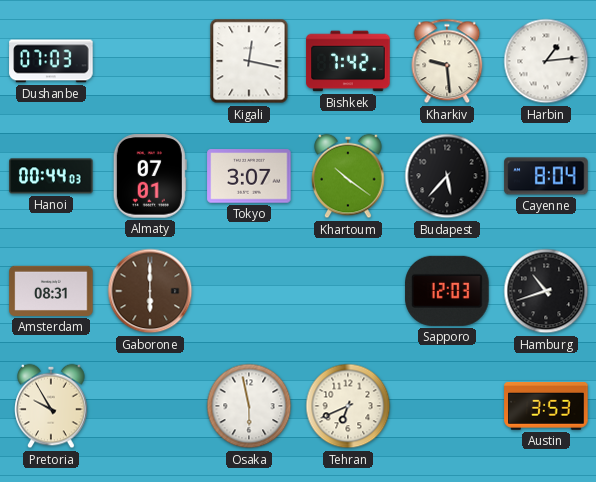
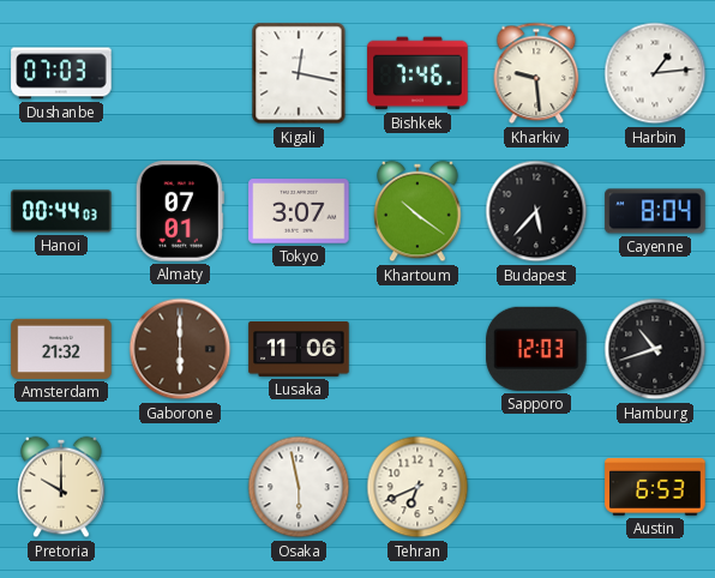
Bishkek: 7:42 -> 7:46 (417, 73)
Amsterdam: 08:31 -> 21:32 (61, 349)
Lusaka: none -> 11:06 (299, 349)
Pretoria: 9:55 -> 10:00 (61, 487)
Austin: 3:53 -> 6:53 (655, 487)
